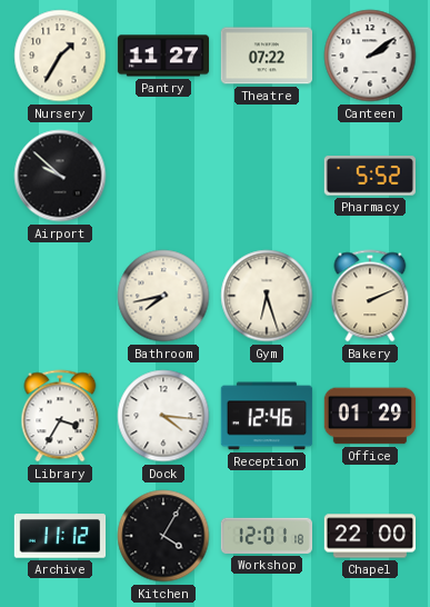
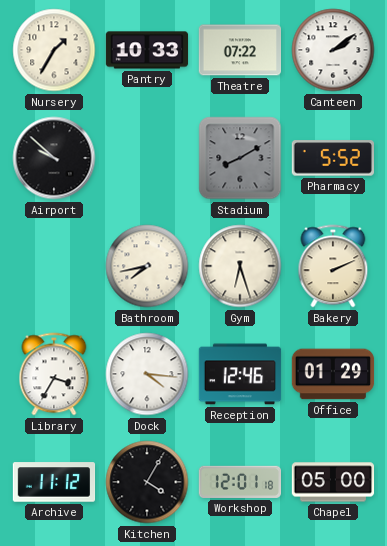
Pantry: 11:27 -> 10:33 (147, 50)
Stadium: none -> 8:10 (240, 158)
Chapel: 22:00 -> 05:00 (333, 482)
